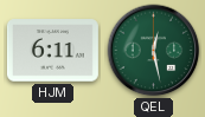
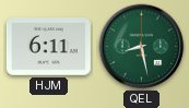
QEL: 12:28 -> 8:28 (142, 47)
